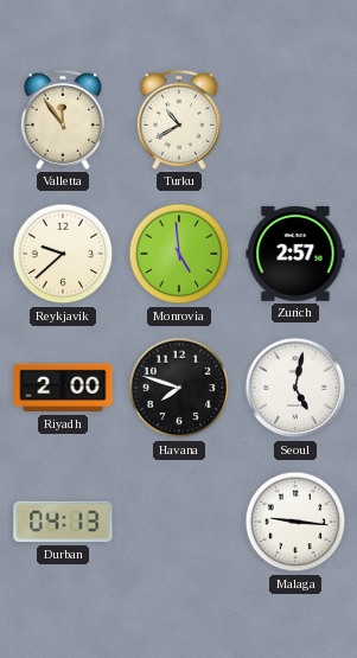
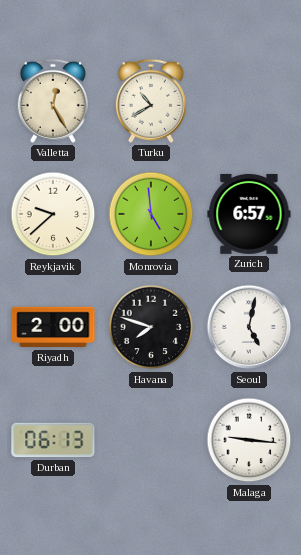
Valletta: 11:54 -> 12:25 (53, 101)
Zurich: 2:57 -> 6:57 (249, 214)
Durban: 04:13 -> 06:13 (53, 440)
